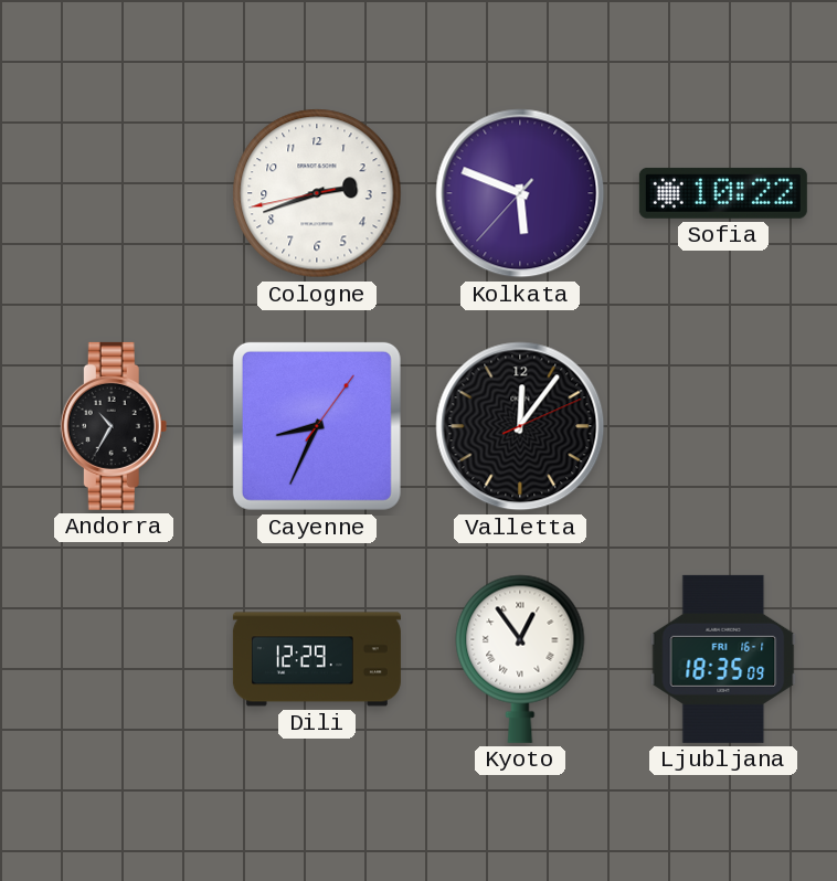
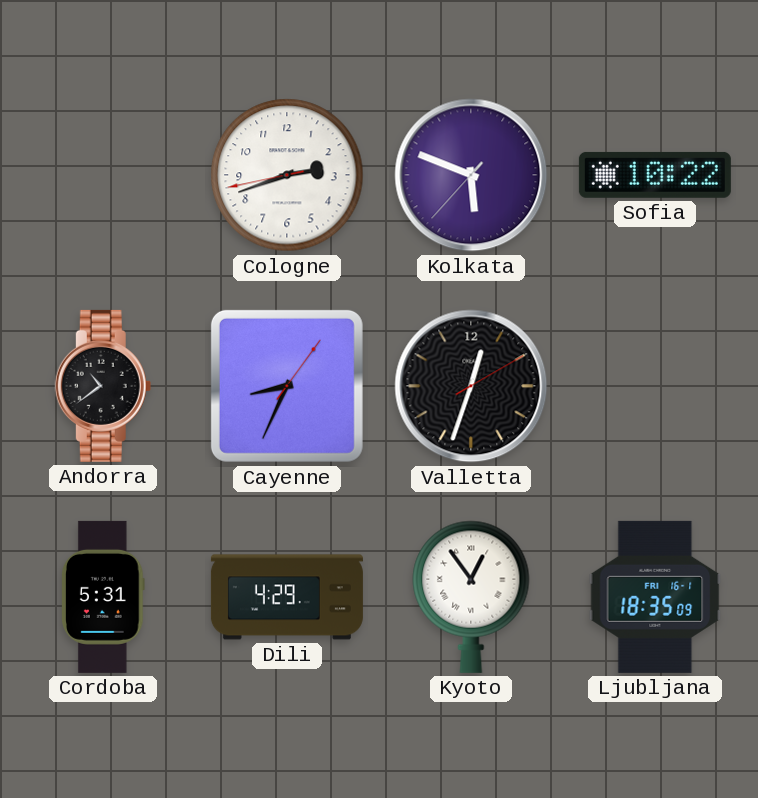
Andorra: 10:35 -> 10:39 (103, 386)
Valletta: 12:06 -> 12:33 (471, 386)
Cordoba: none -> 5:31 (104, 597)
Dili: 12:29 -> 4:29 (287, 597)
